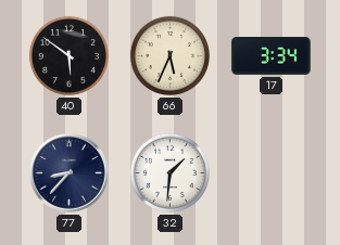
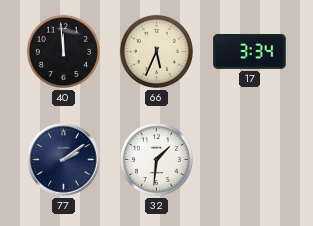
40: 5:51 -> 11:59 (63, 51)
77: 8:37 -> 2:09 (64, 160)
